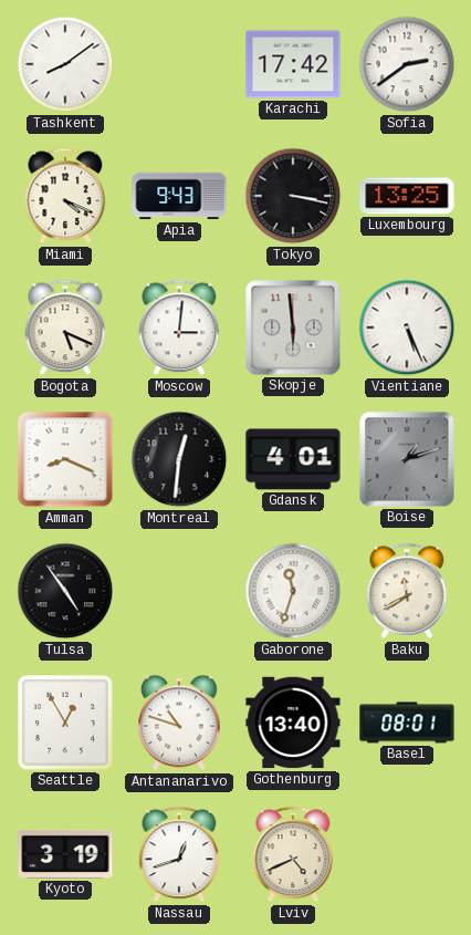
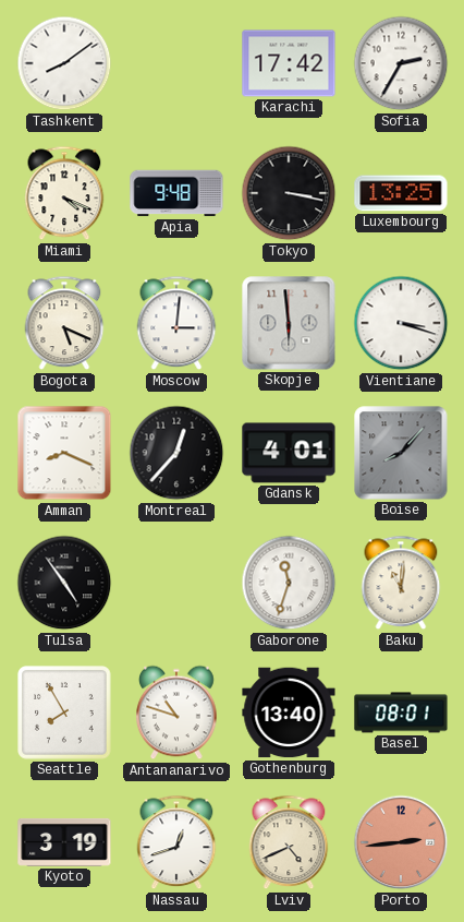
Sofia: 2:39 -> 2:35 (401, 63)
Apia: 9:43 -> 9:48 (176, 193)
Vientiane: 5:26 -> 3:18 (401, 323)
Montreal: 12:31 -> 12:37 (176, 453)
Boise: 1:12 -> 8:07 (401, 453)
Baku: 11:40 -> 11:01 (401, 583)
Seattle: 12:55 -> 7:55 (64, 713)
Porto: none -> 2:44 (401, 842)
